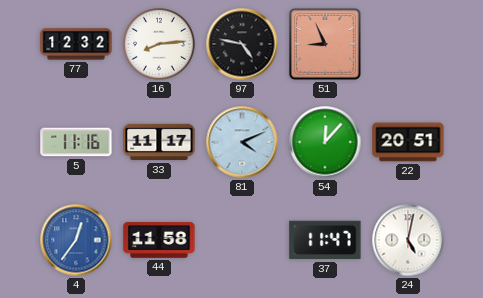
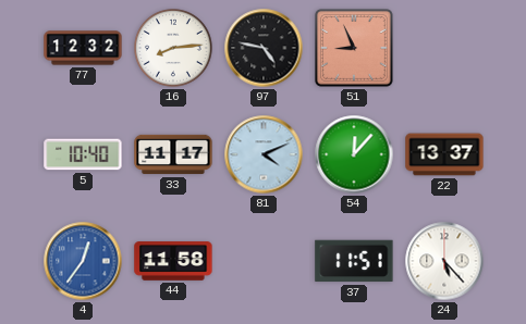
5: 11:16 -> 10:40 (83, 154)
22: 20:51 -> 13:37 (444, 154)
37: 11:47 -> 11:51 (354, 261)
24: 5:02 -> 5:23 (444, 261)
